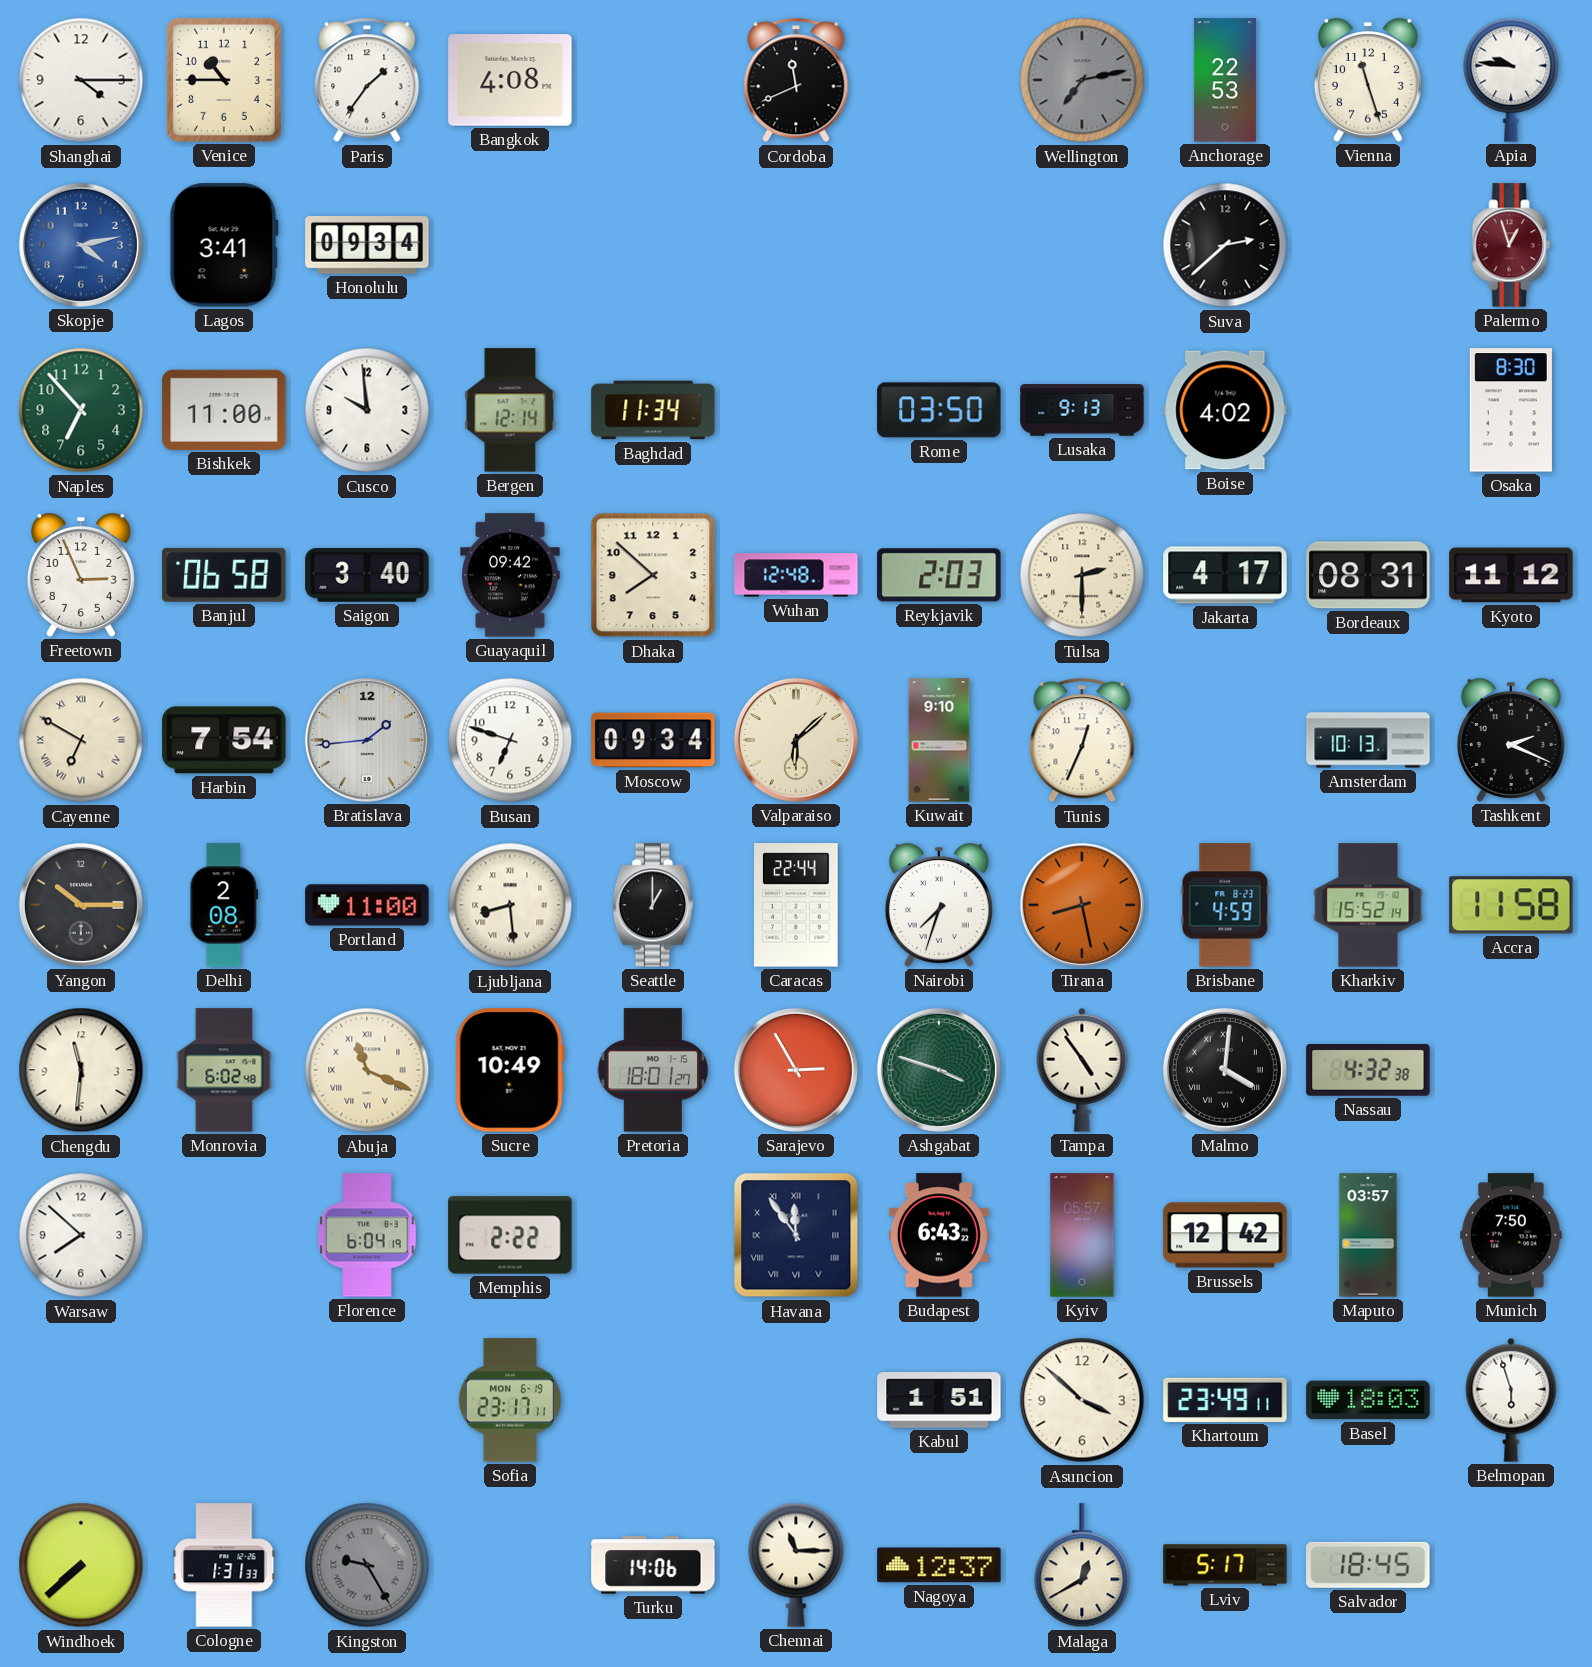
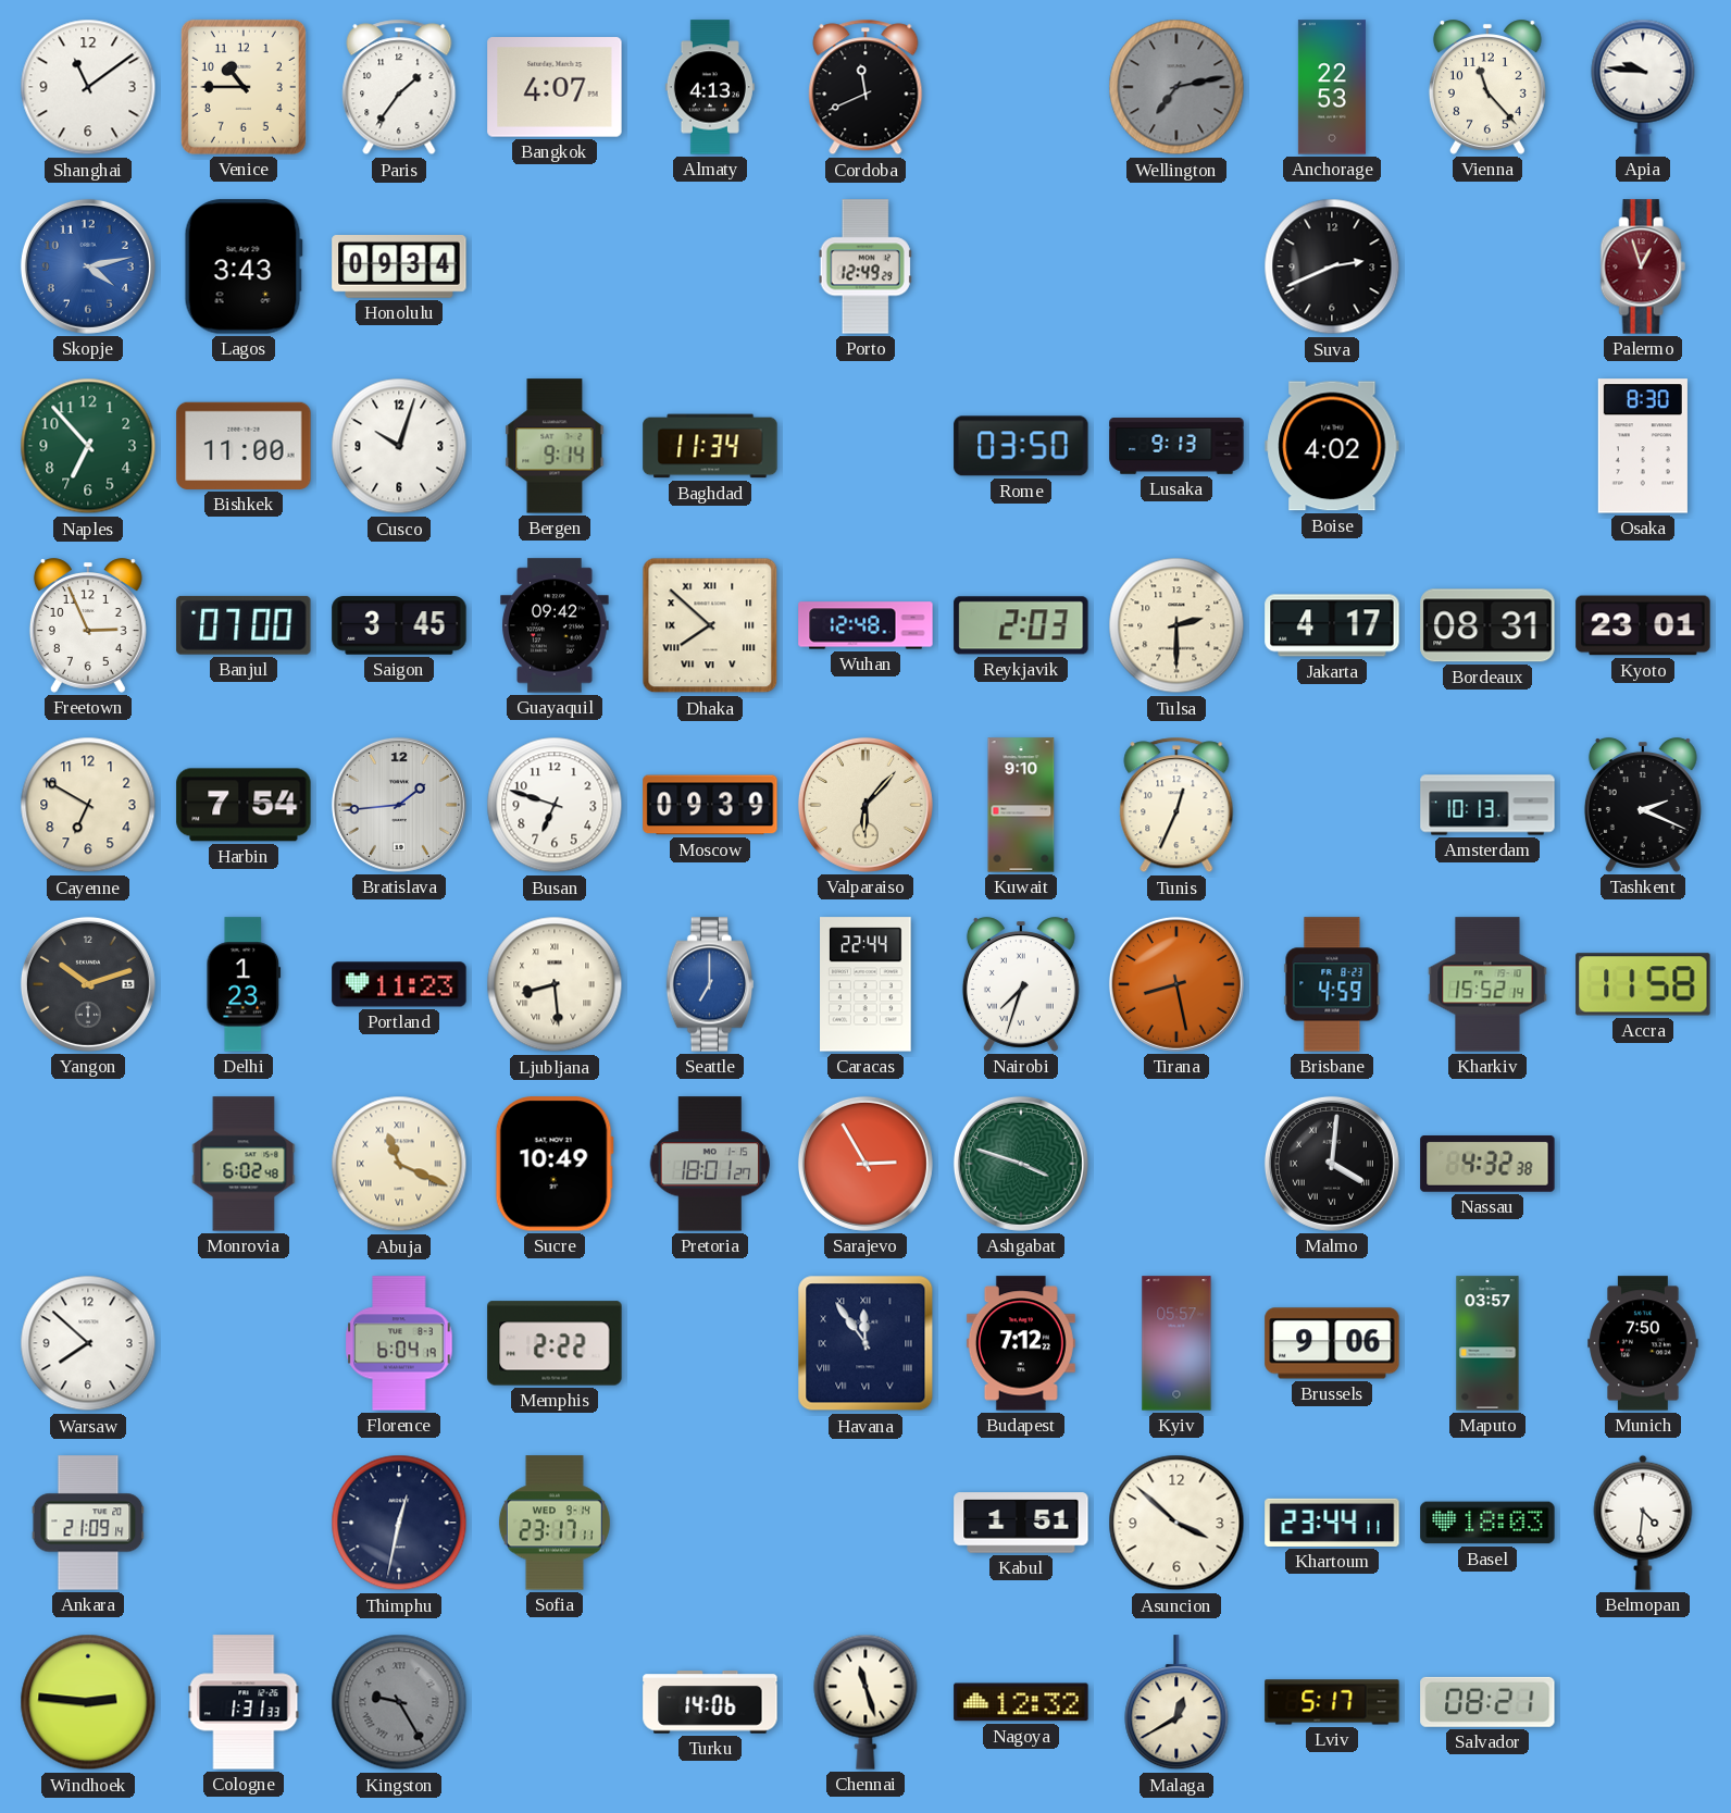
Shanghai: 4:15 -> 11:09 (88, 87)
Bangkok: 4:08 -> 4:07 (555, 87)
Almaty: none -> 4:13 (710, 87)
Vienna: 11:27 -> 11:23 (1487, 87)
Lagos: 3:41 -> 3:43 (244, 266)
Porto: none -> 12:49 (865, 266)
Suva: 2:38 -> 2:41 (1332, 266)
Cusco: 9:59 -> 10:03 (399, 446)
Bergen: 12:14 -> 9:14 (555, 446)
Banjul: 06:58 -> 07:00 (244, 625)
Saigon: 3:40 -> 3:45 (399, 625)
Dhaka numerals: Arabic -> Roman (710, 625)
Kyoto: 11:12 -> 23:01 (1643, 625)
Cayenne numerals: Roman -> Arabic (88, 805)
Moscow: 09:34 -> 09:39 (710, 805)
Valparaiso: 6:08 -> 6:07 (865, 805)
Yangon: 10:15 -> 10:12 (88, 984)
Delhi: 2:08 -> 1:23 (244, 984)
Portland: 11:00 -> 11:23 (399, 984)
Seattle: 1:00 -> 7:00 (710, 984)
Seattle dial: black -> blue (710, 984)
Chengdu: 11:31 -> none (81, 1070)
Tampa: 4:54 -> none (1082, 1070)
Budapest: 6:43 -> 7:12 (1021, 1343)
Brussels: 12:42 -> 9:06 (1332, 1343)
Ankara: none -> 21:09 (88, 1523)
Thimphu: none -> 12:32 (399, 1523)
Sofia date: MON 6-19 -> WED 9-14 (555, 1523)
Khartoum: 23:49 -> 23:44 (1332, 1523)
Belmopan: 5:57 -> 4:31 (1643, 1523)
Windhoek: 7:38 -> 2:46 (88, 1702)
Chennai: 11:15 -> 11:27 (865, 1702)
Nagoya: 12:37 -> 12:32 (1021, 1702)
Salvador: 18:45 -> 08:21 (1487, 1702)
